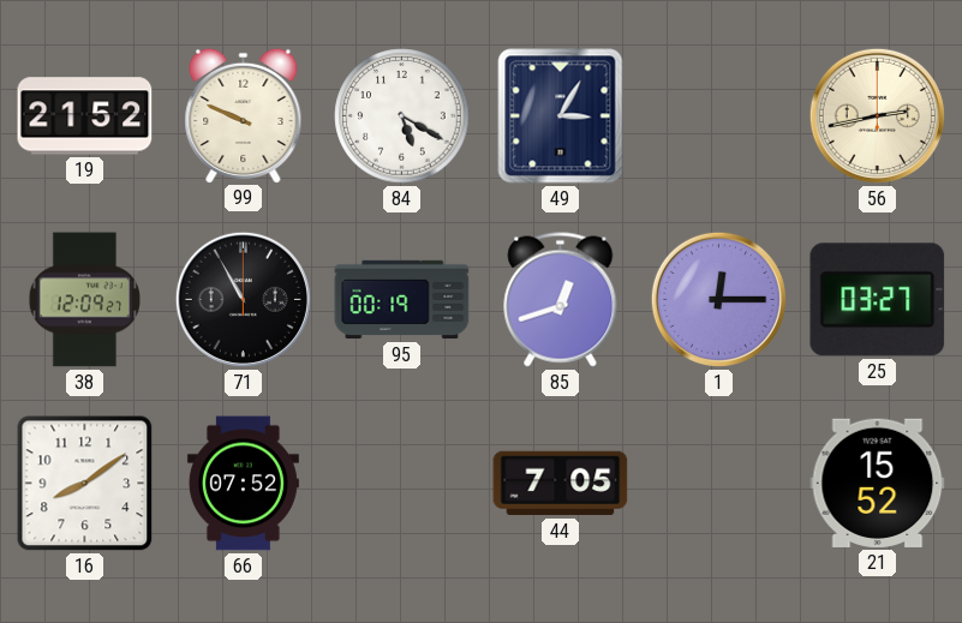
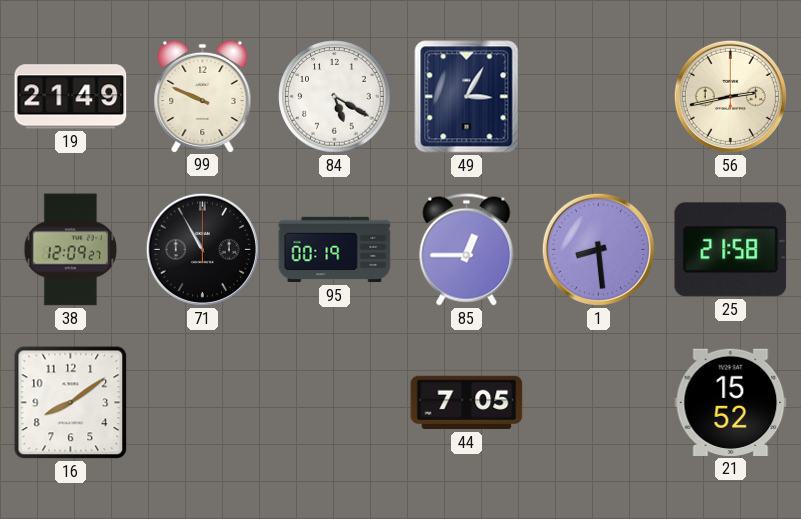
19: 21:52 -> 21:49 (71, 97)
85: 12:42 -> 12:45 (467, 250)
1: 12:15 -> 8:29 (598, 249)
25: 03:27 -> 21:58 (731, 250)
66: 07:52 -> none (243, 484)
